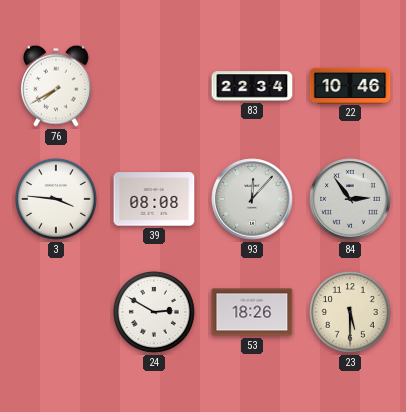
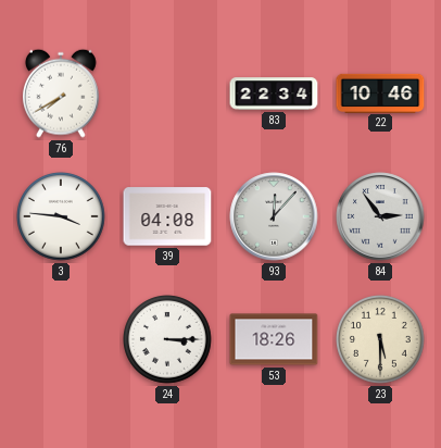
39: 08:08 -> 04:08 (167, 216)
24: 2:50 -> 3:15 (168, 340)
